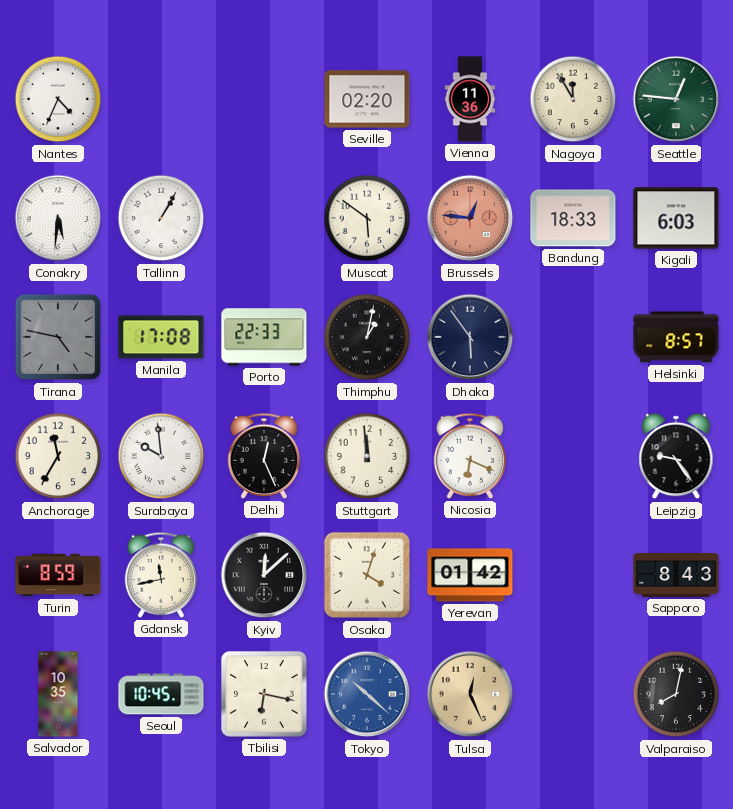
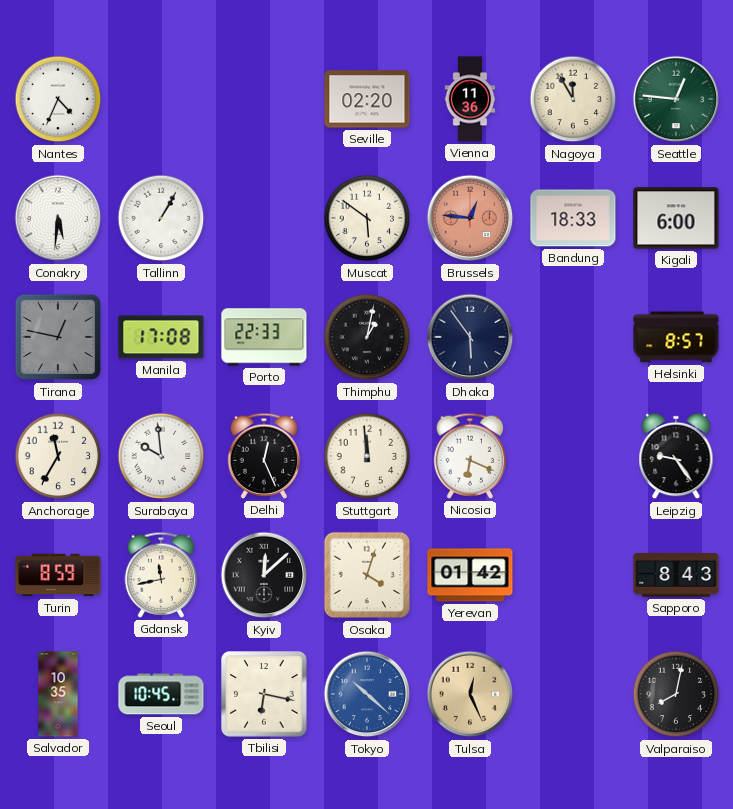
Kigali: 6:03 -> 6:00 (676, 218)
Tirana: 4:47 -> 12:47 (58, 337)
